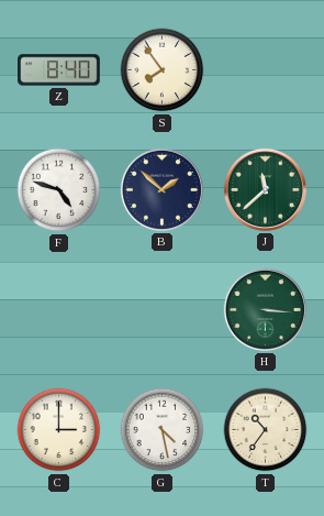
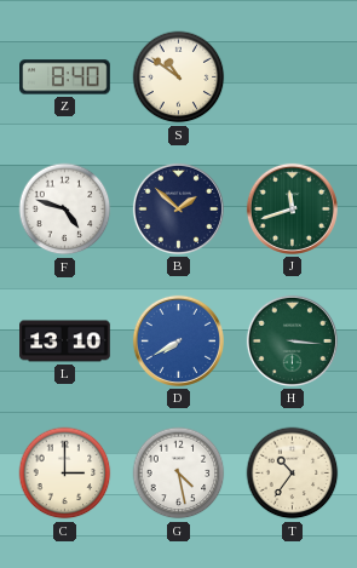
S: 7:54 -> 10:51 (179, 78)
J: 11:38 -> 11:42 (292, 208)
L: none -> 13:10 (65, 342)
D: none -> 7:40 (178, 340)
